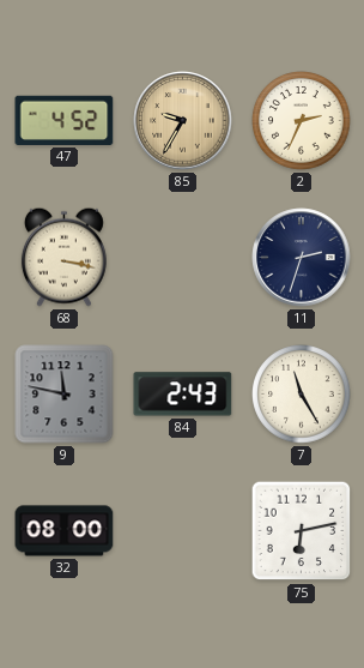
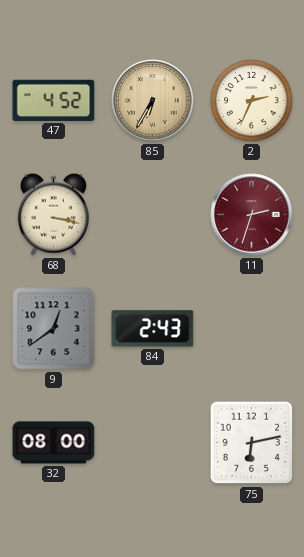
85: 9:35 -> 6:35 (153, 101)
11 dial: navy -> burgundy (252, 215)
9: 11:47 -> 12:39 (54, 329)
7: 11:25 -> none (302, 395)
